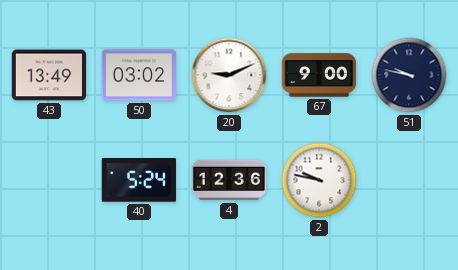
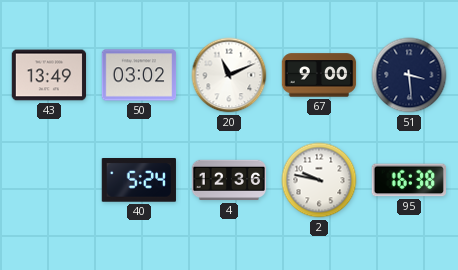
20: 9:11 -> 11:11 (229, 75)
51: 9:47 -> 3:29 (409, 75)
95: none -> 16:38 (408, 180)
